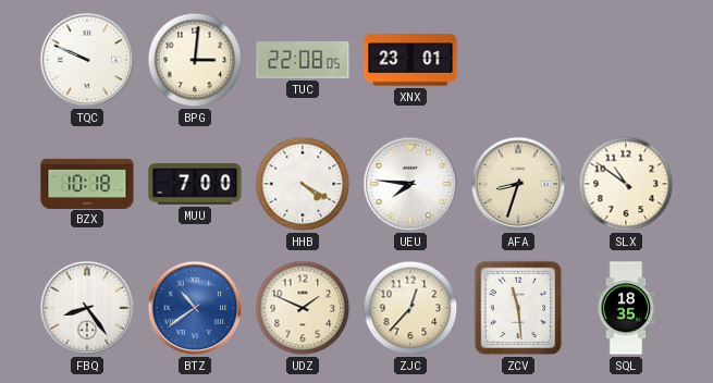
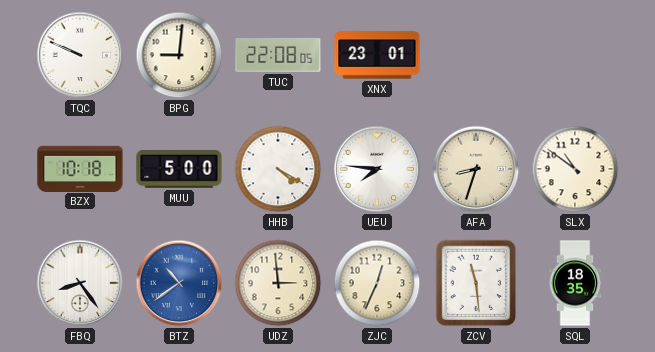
BPG: 3:01 -> 9:01 (179, 55)
MUU: 7:00 -> 5:00 (179, 170)
UDZ: 1:49 -> 2:59 (278, 283)
ZJC: 12:37 -> 12:34 (377, 283)
